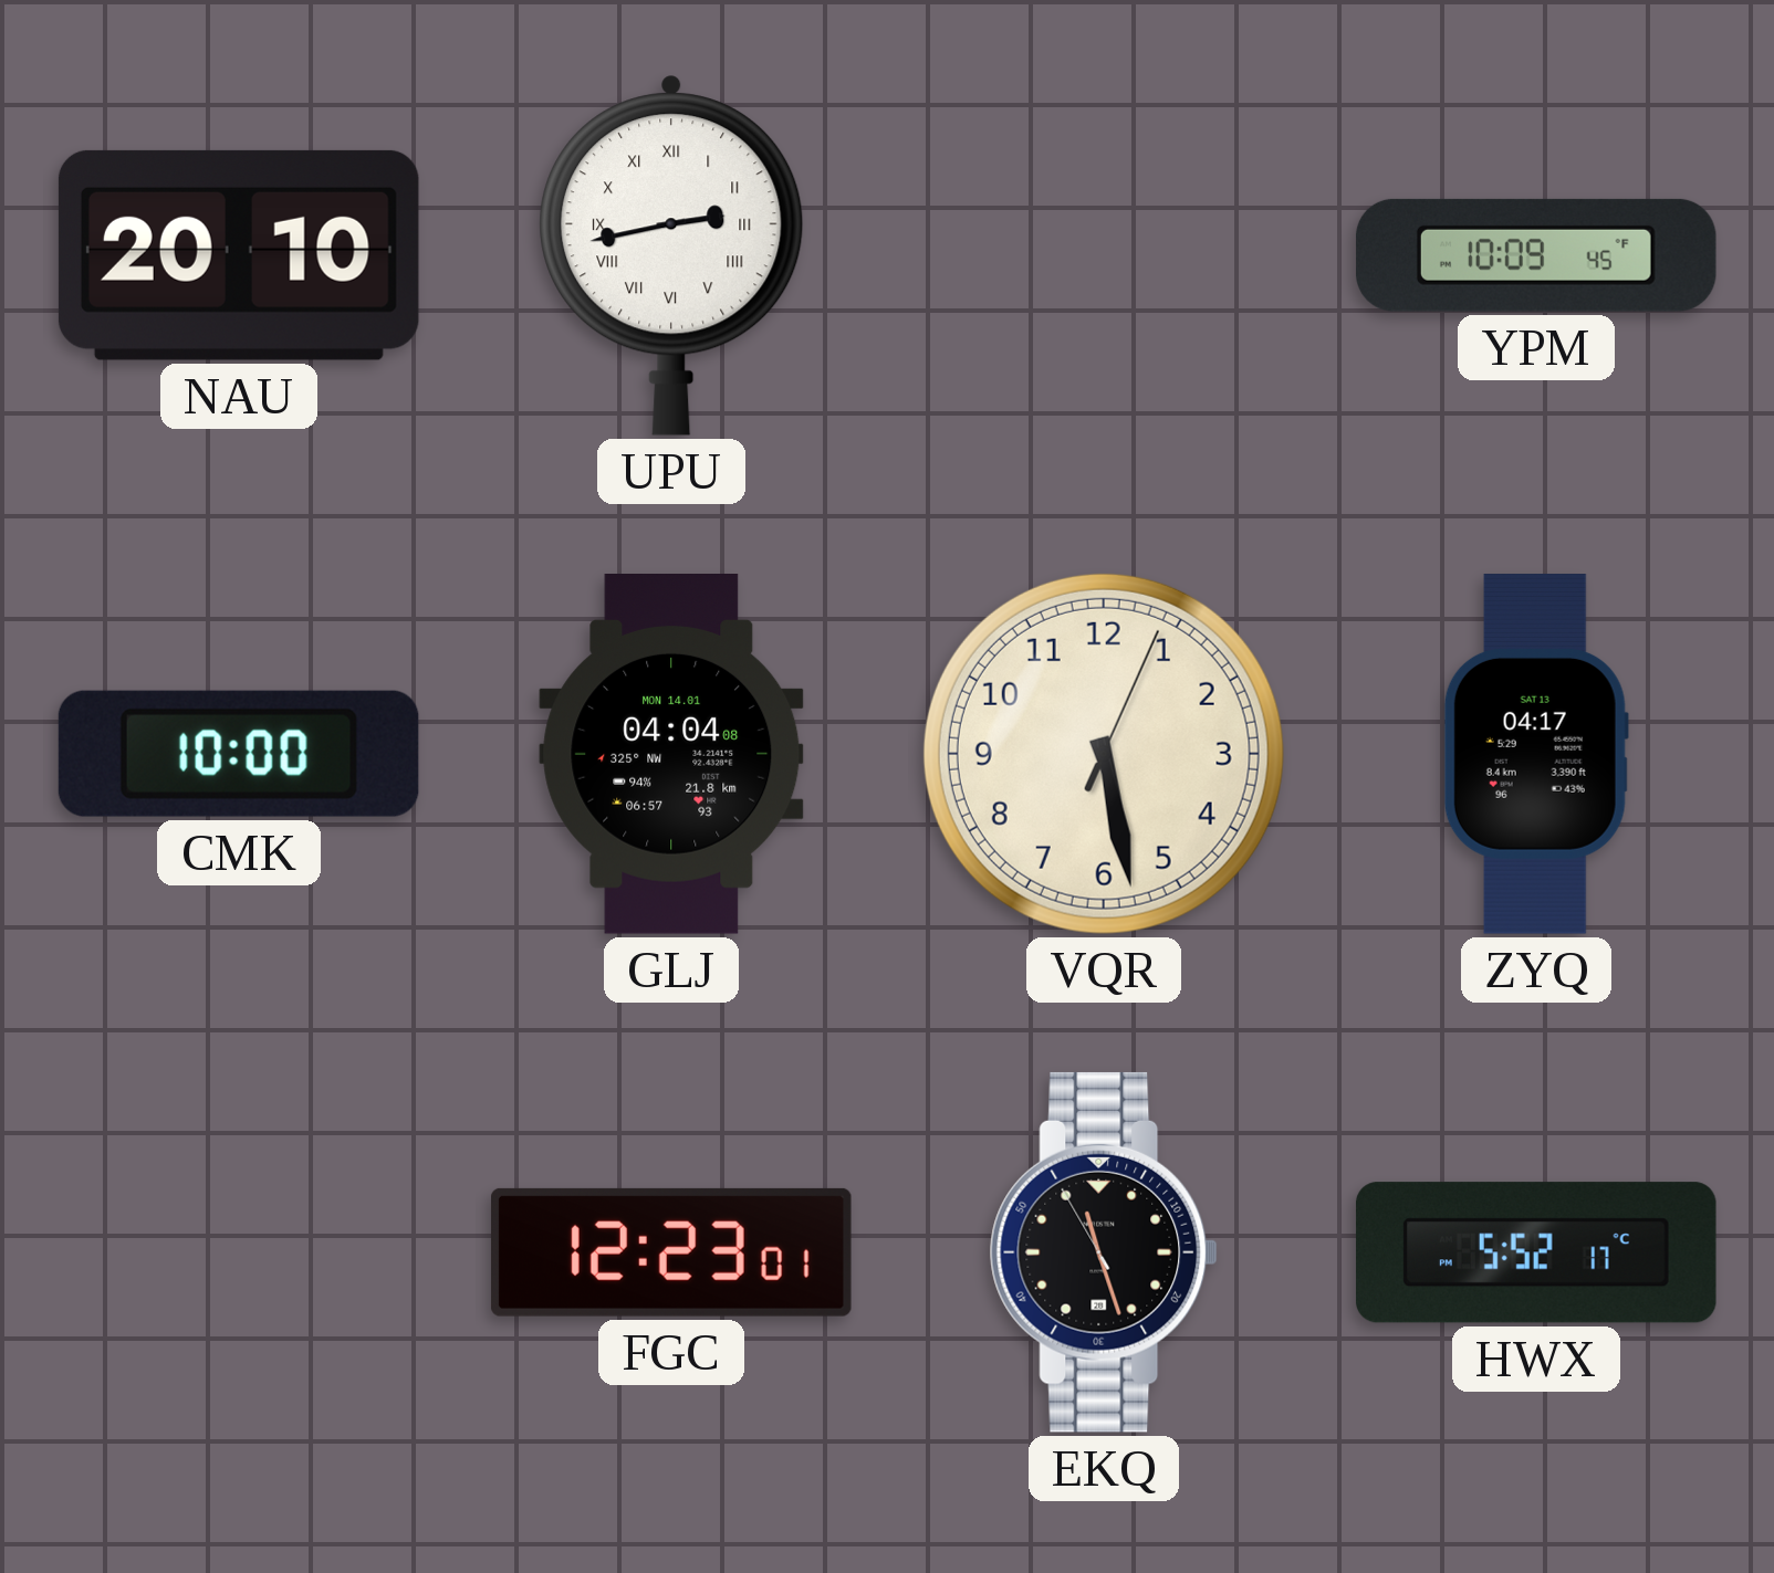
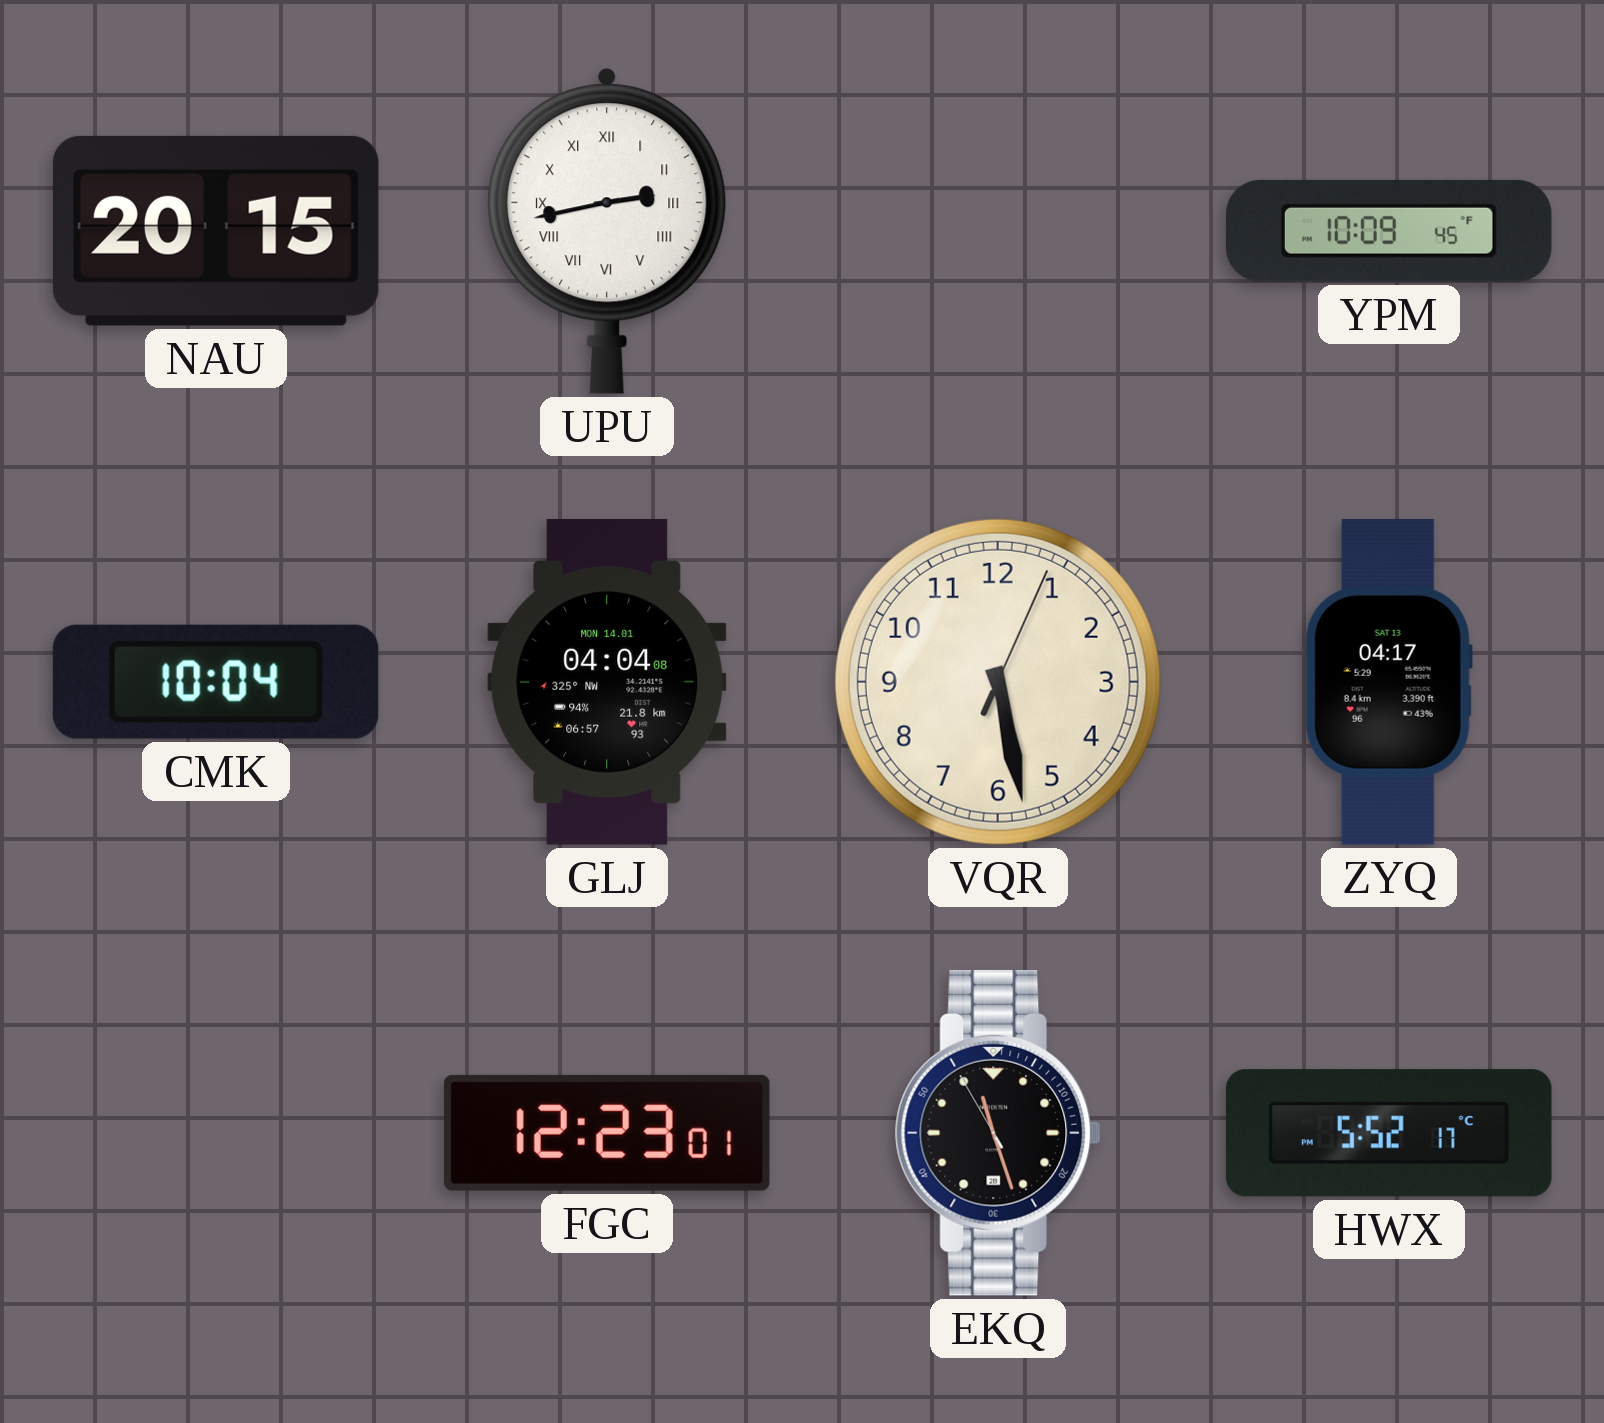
NAU: 20:10 -> 20:15 (216, 231)
CMK: 10:00 -> 10:04 (216, 682)
